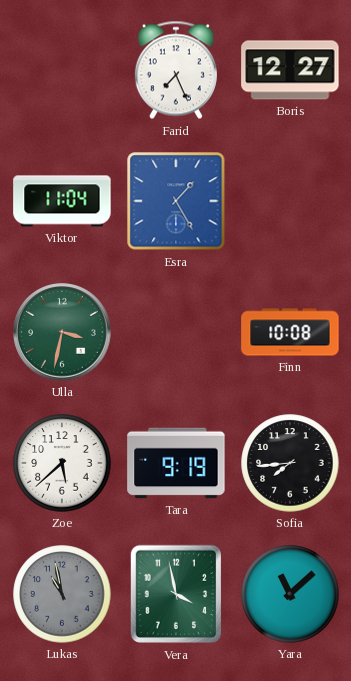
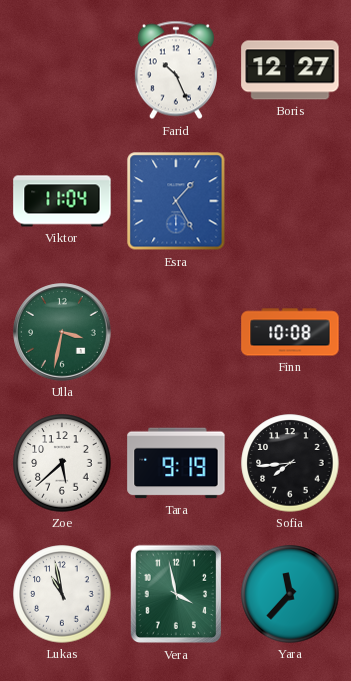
Farid: 7:26 -> 10:26 (176, 70)
Lukas dial: grey -> white (62, 594)
Yara: 11:08 -> 11:37 (290, 594)
